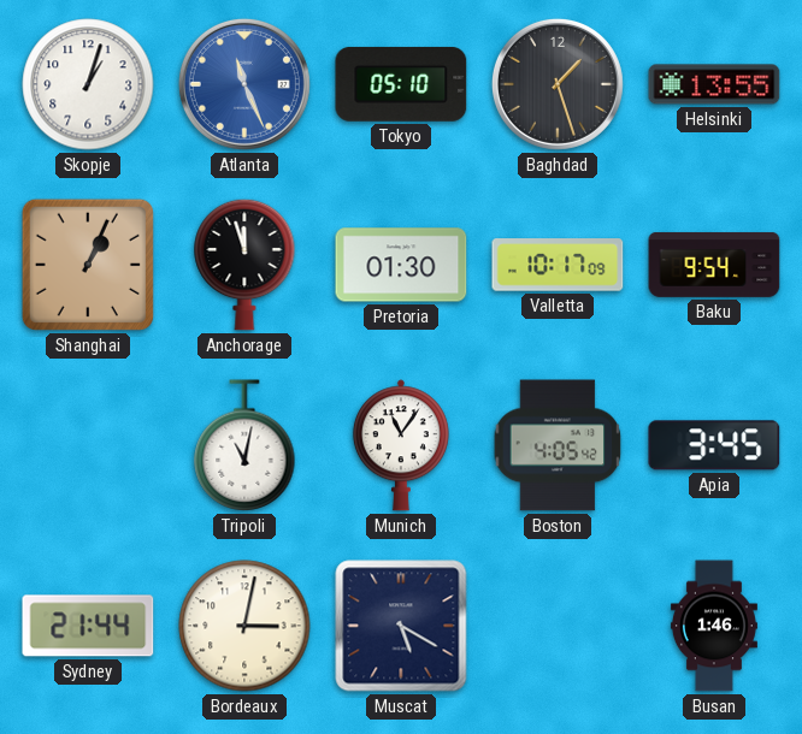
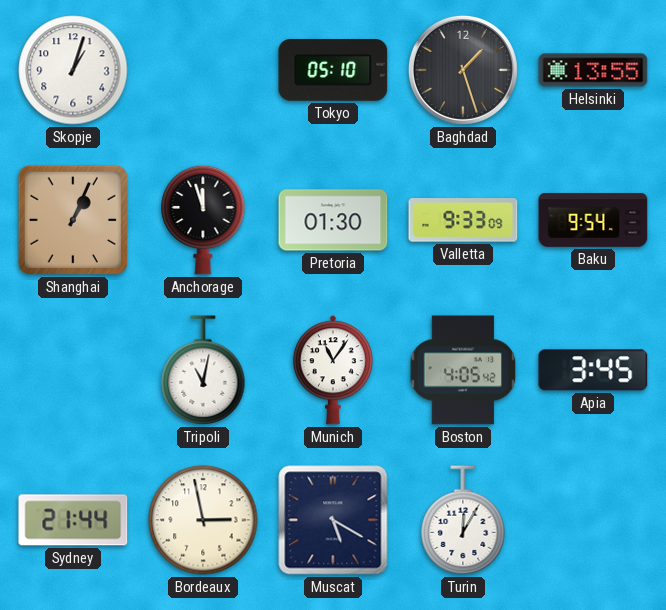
Atlanta: 11:26 -> none (244, 84)
Valletta: 10:17 -> 9:33 (463, 220)
Bordeaux: 3:02 -> 2:58 (203, 520)
Turin: none -> 12:05 (463, 520)
Busan: 1:46 -> none (714, 626)
